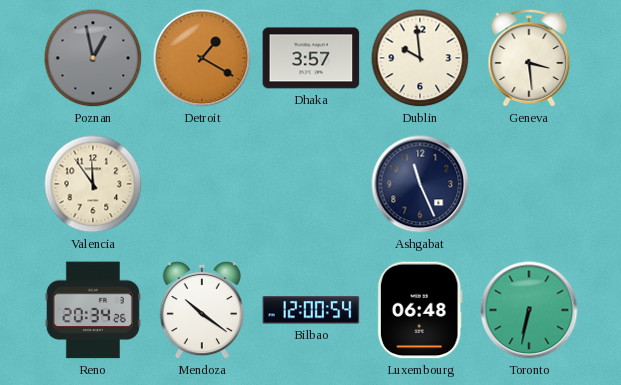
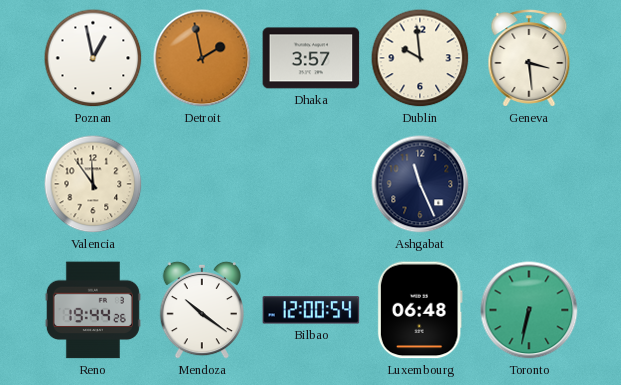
Poznan dial: grey -> white (93, 58)
Detroit: 1:20 -> 1:58 (202, 58)
Reno: 20:34 -> 19:44 (93, 310)
